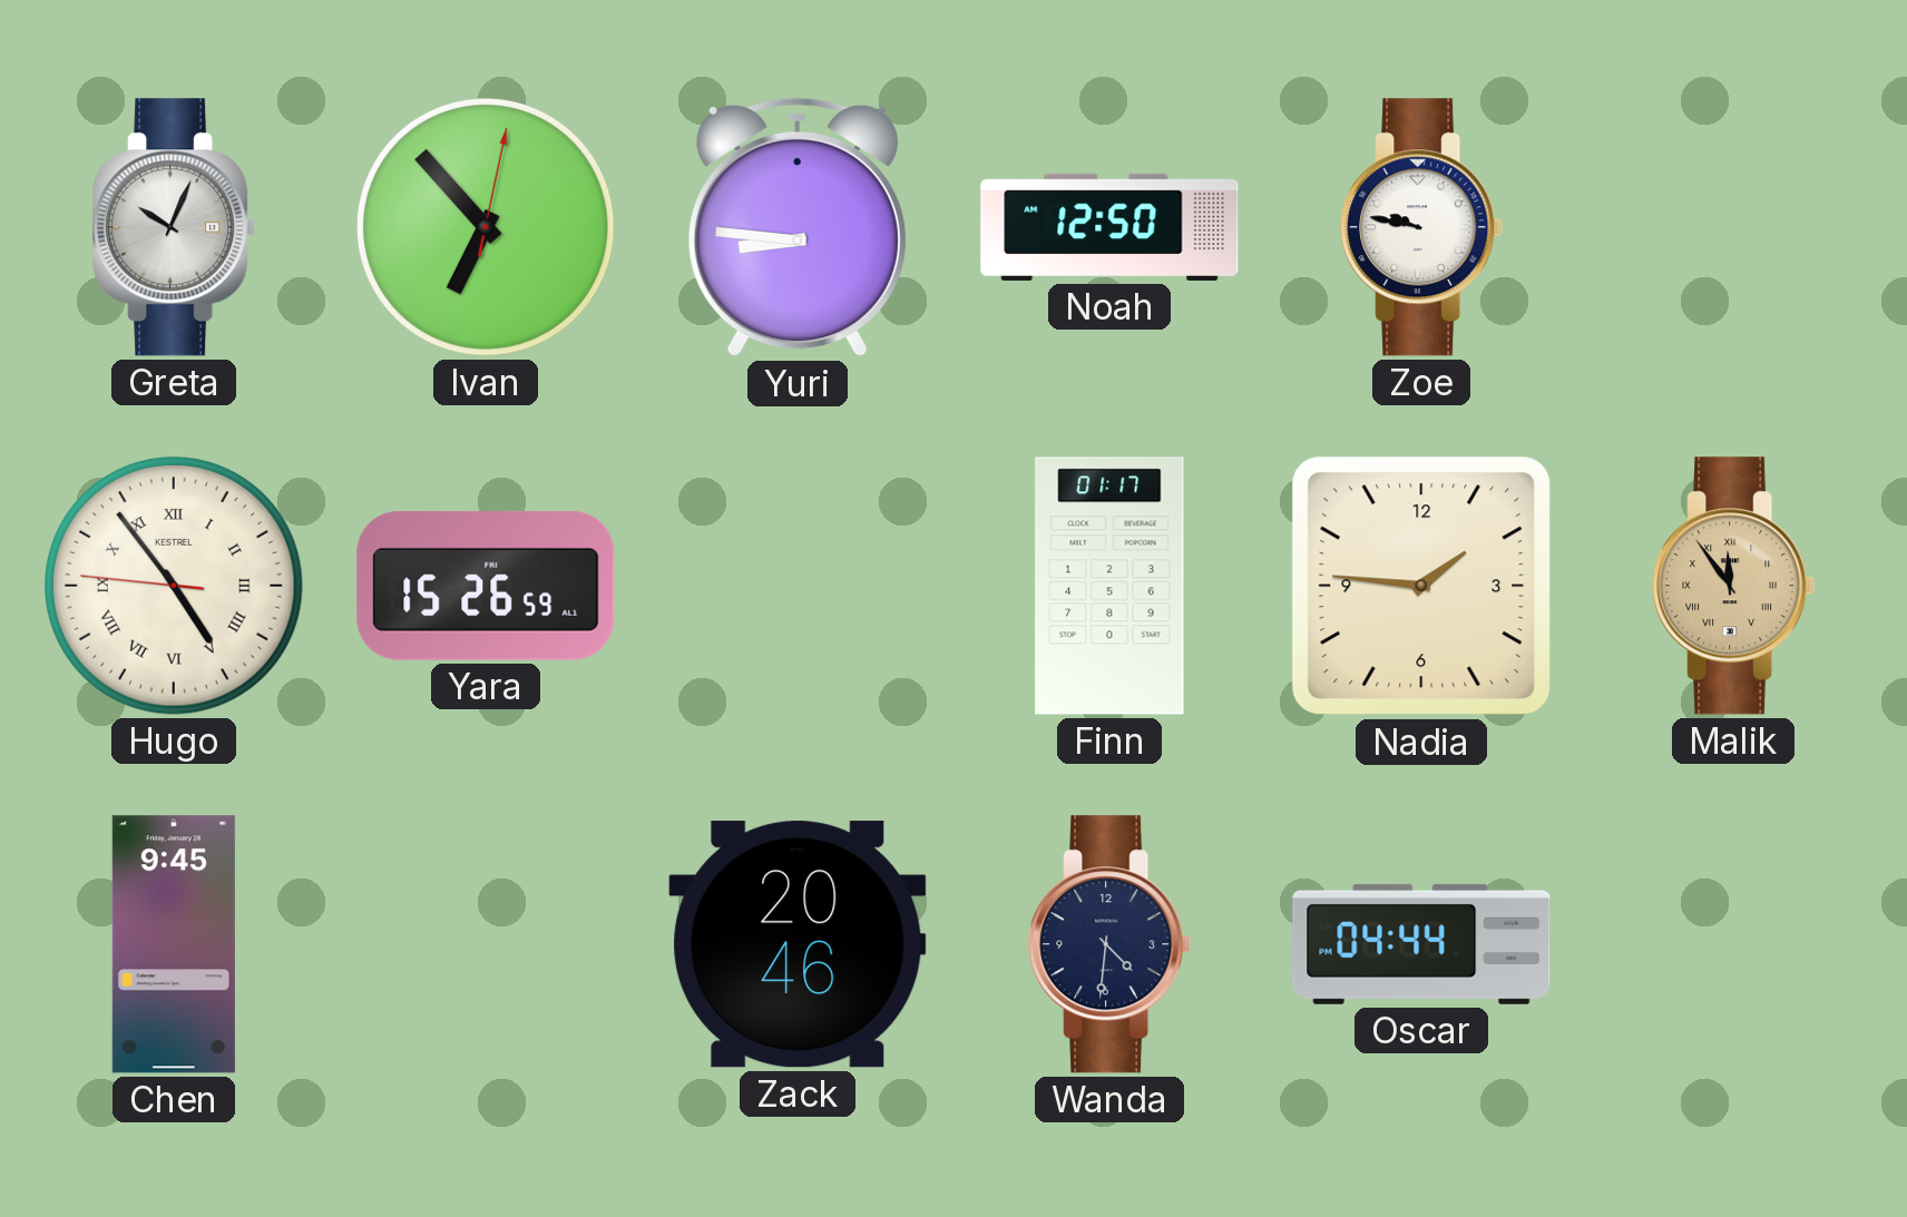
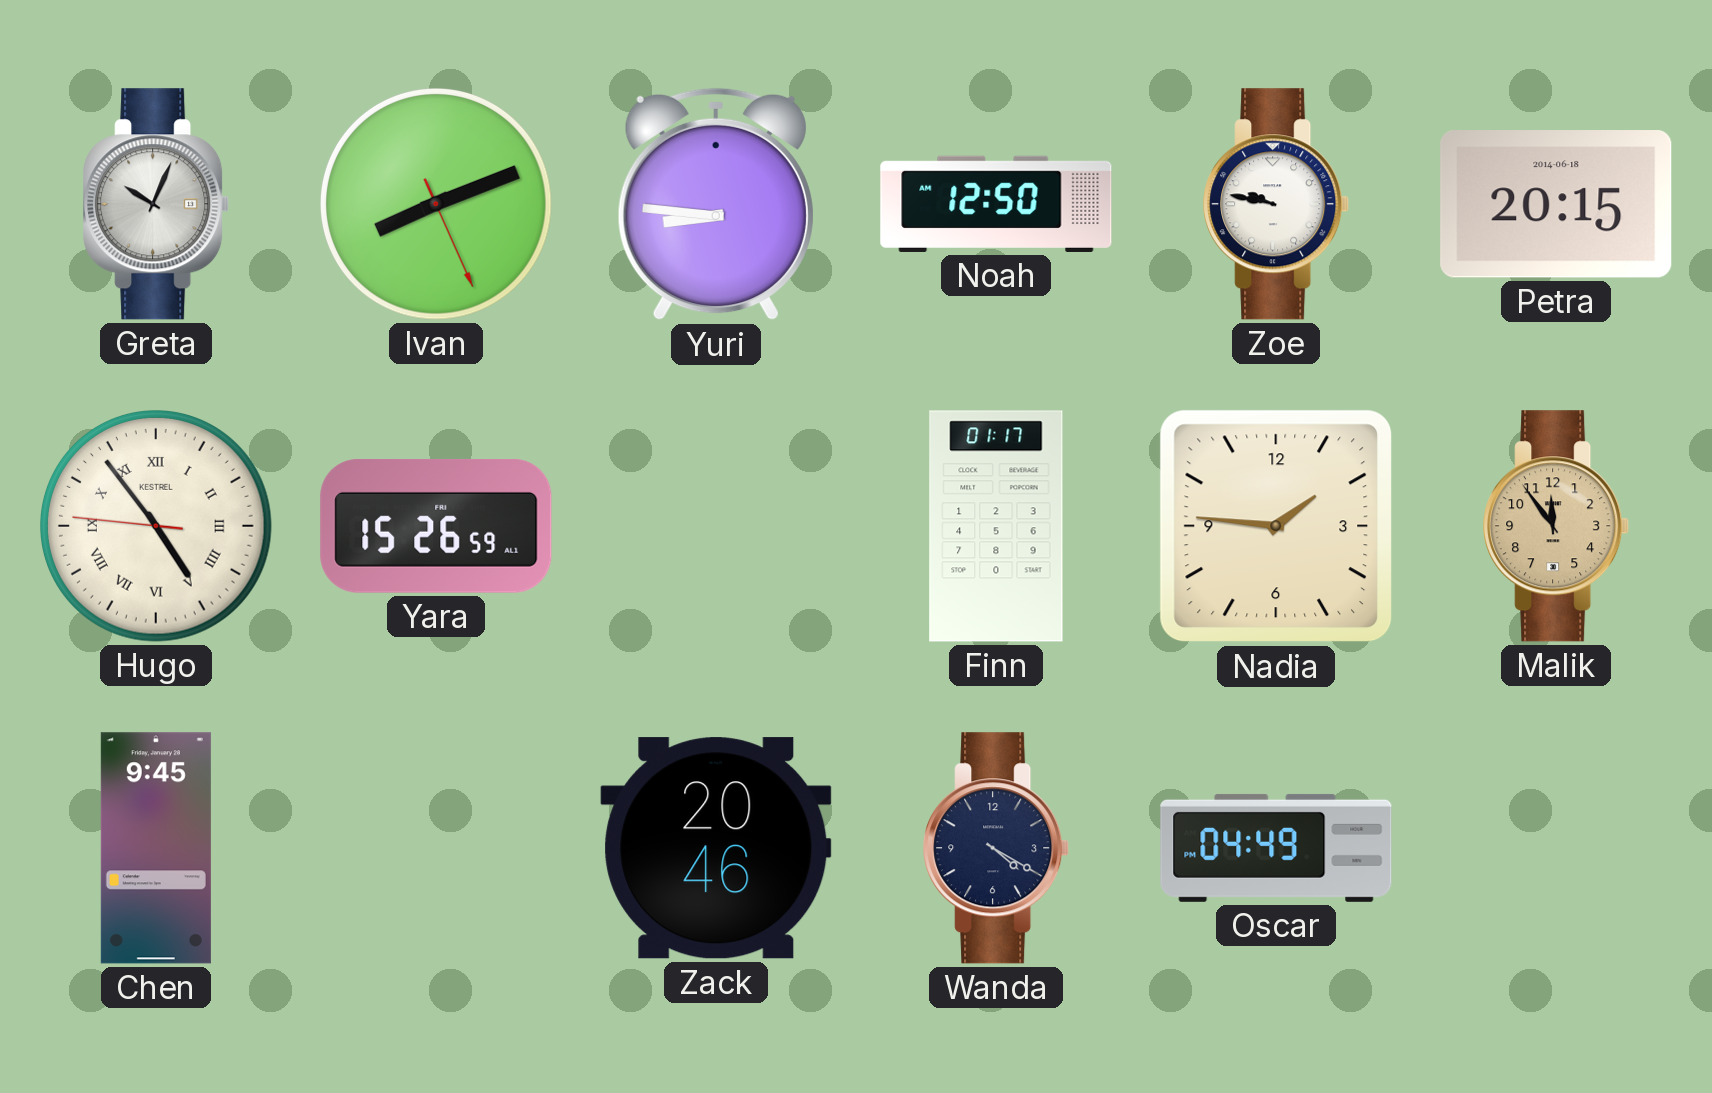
Ivan: 6:53 -> 8:11 (437, 205)
Petra: none -> 20:15 (1556, 204)
Malik numerals: Roman -> Arabic (1557, 526)
Wanda: 4:31 -> 4:20 (997, 848)
Oscar: 04:44 -> 04:49 (1276, 848)
